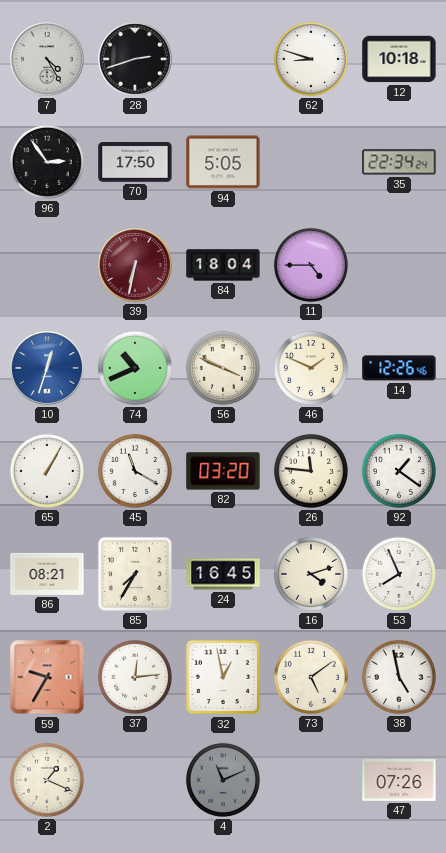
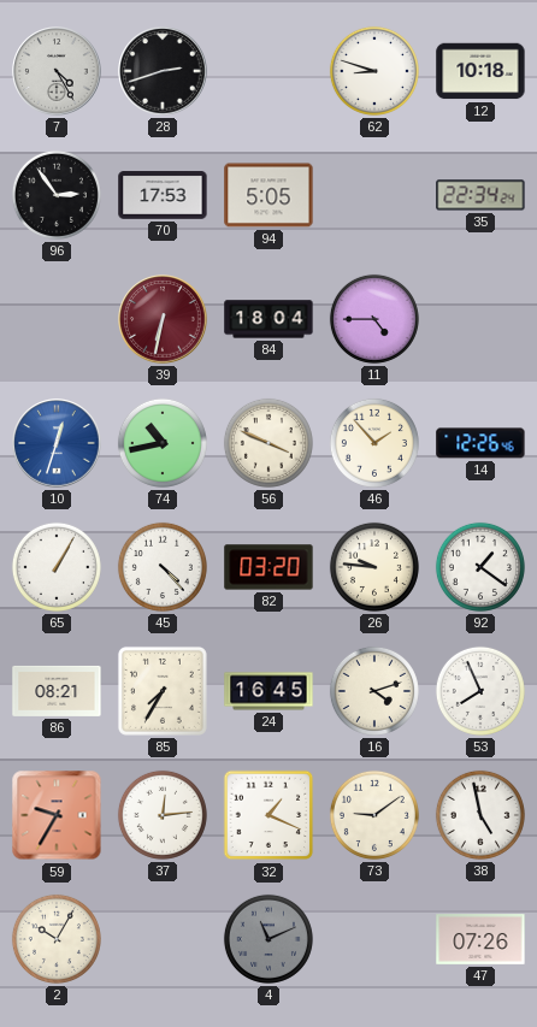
70: 17:50 -> 17:53 (163, 195)
74: 10:41 -> 10:43 (163, 443)
46: 1:49 -> 1:53 (374, 443)
45: 11:20 -> 4:23 (163, 567)
26: 11:46 -> 9:46 (374, 567)
32: 12:58 -> 1:19 (268, 815)
73: 5:09 -> 9:09 (374, 815)
2: 1:19 -> 10:05 (57, 939)
